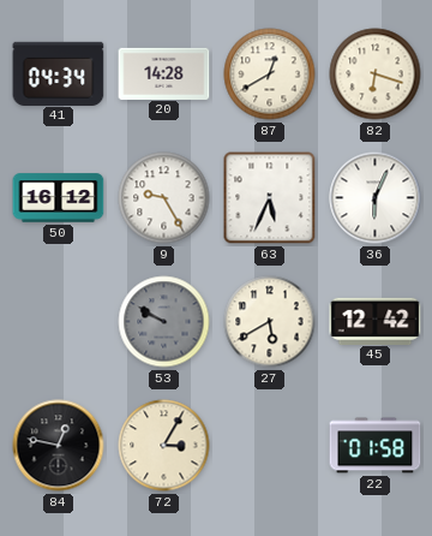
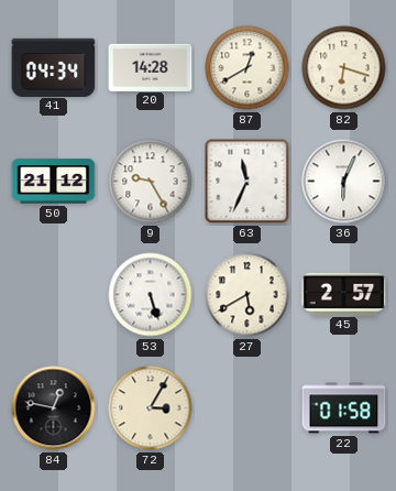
50: 16:12 -> 21:12 (54, 182)
63: 5:34 -> 11:34 (248, 182)
53: 9:50 -> 5:27 (151, 295)
53 dial: grey -> white (151, 295)
45: 12:42 -> 2:57 (344, 294)
